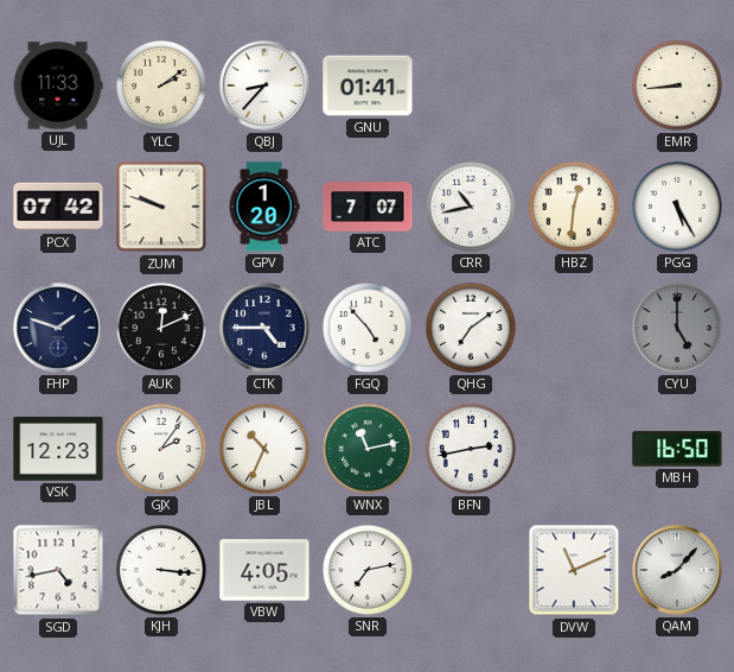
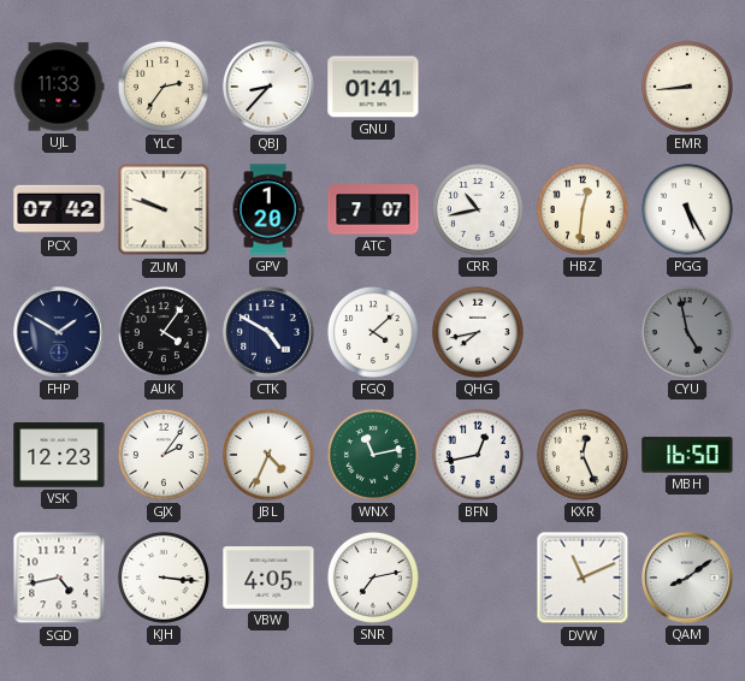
YLC: 2:09 -> 2:36 (164, 87)
FHP: 1:48 -> 1:50 (59, 332)
AUK: 12:11 -> 4:06 (164, 332)
CTK: 4:45 -> 4:50 (268, 332)
FGQ: 4:53 -> 4:08 (373, 332)
QHG: 7:09 -> 7:43 (478, 332)
CYU: 5:00 -> 4:58 (687, 332)
JBL: 10:34 -> 4:34 (268, 455)
BFN: 2:43 -> 12:43 (478, 455)
KXR: none -> 12:26 (583, 455)
QAM: 8:07 -> 8:09 (687, 578)
